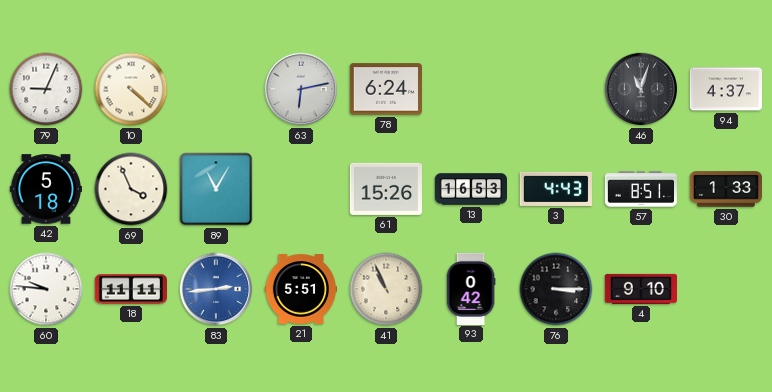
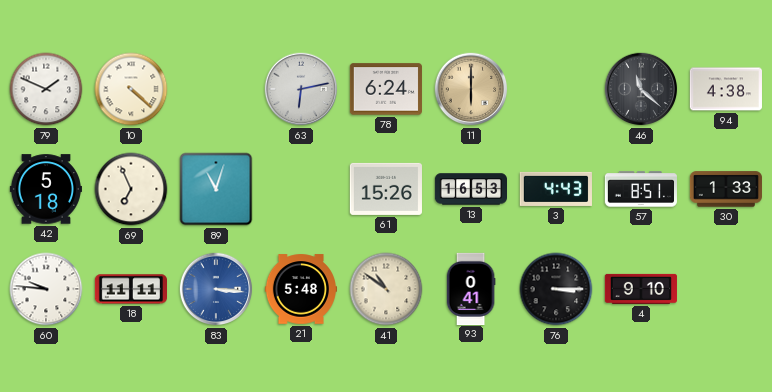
79: 9:04 -> 1:49 (46, 89)
11: none -> 6:00 (471, 89)
46: 11:03 -> 11:22 (641, 89)
94: 4:37 -> 4:38 (726, 89)
69: 3:56 -> 6:56 (131, 189)
89: 11:05 -> 11:03 (216, 189)
83: 2:44 -> 3:16 (216, 289)
21: 5:51 -> 5:48 (300, 289)
41: 10:56 -> 10:51 (386, 289)
93: 0:42 -> 0:41 (471, 288)
